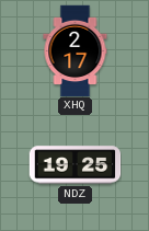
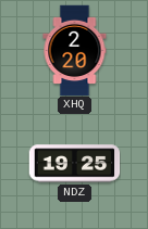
XHQ: 2:17 -> 2:20 (75, 50)
